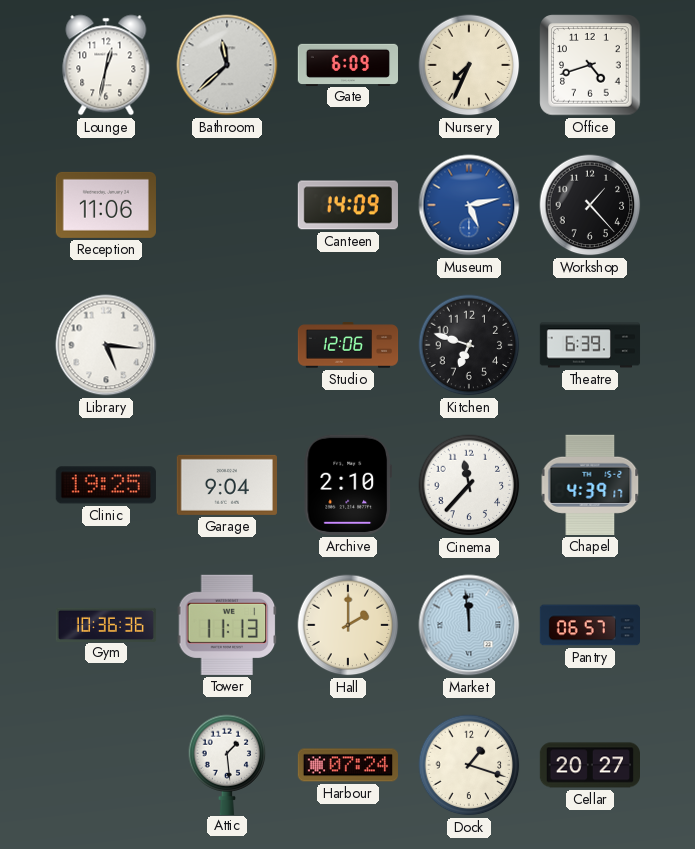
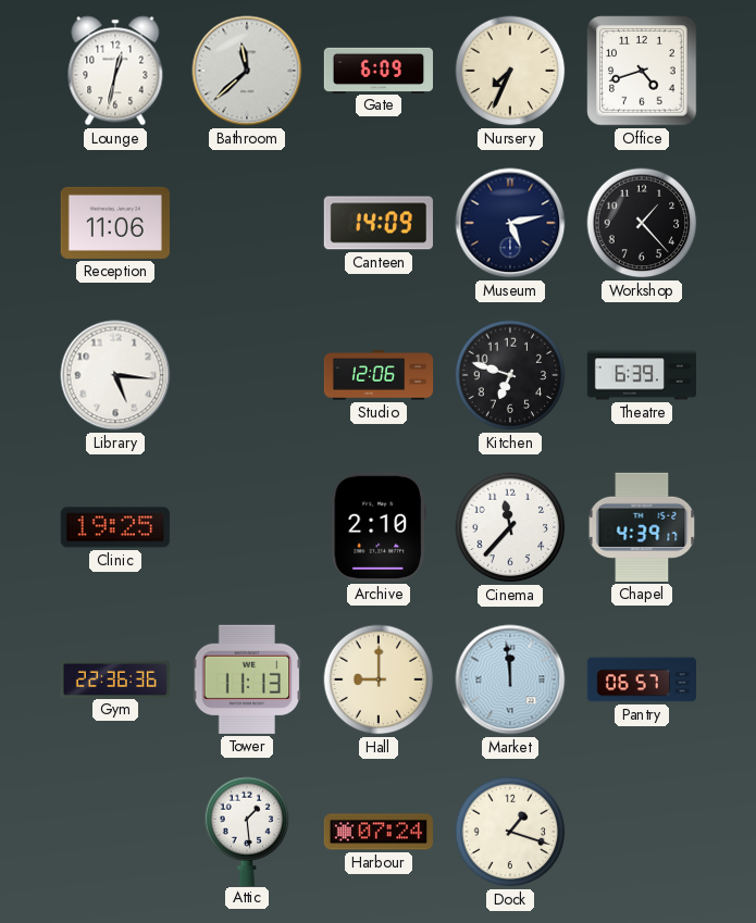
Museum dial: blue -> navy (510, 223)
Garage: 9:04 -> none (227, 485)
Gym: 10:36 -> 22:36 (115, 678)
Hall: 2:00 -> 9:00 (379, 679)
Cellar: 20:27 -> none (589, 765)
